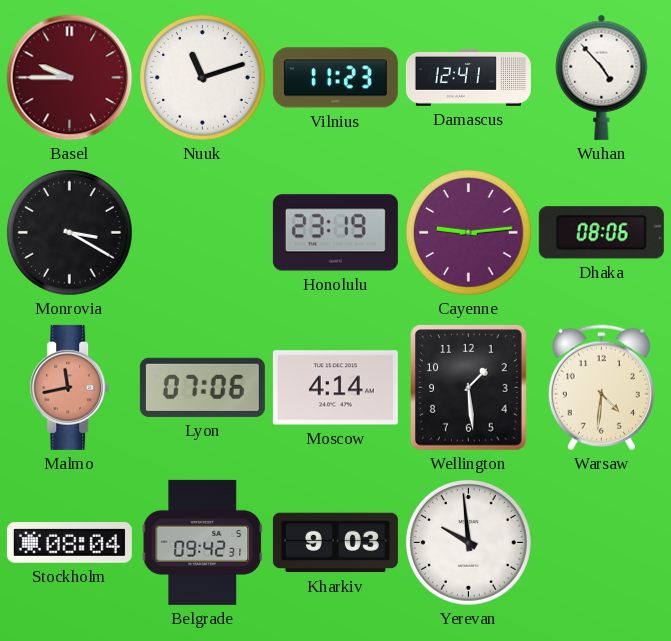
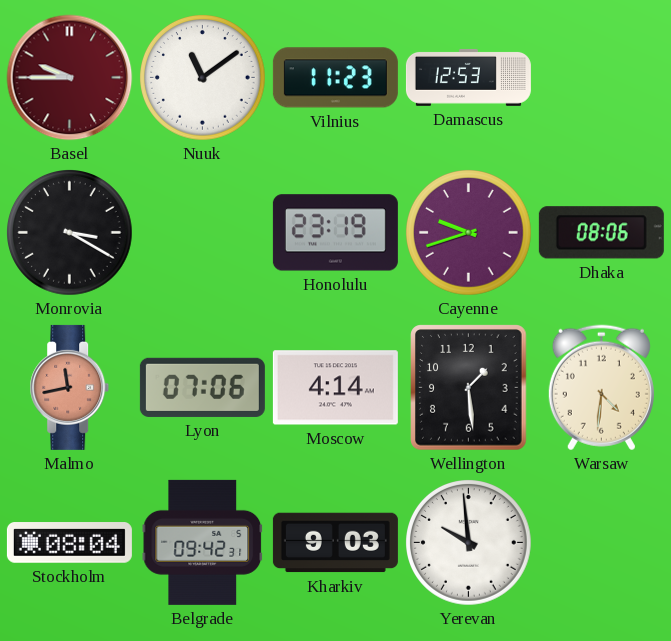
Nuuk: 11:12 -> 11:09 (203, 78)
Damascus: 12:41 -> 12:53 (468, 78)
Wuhan: 4:53 -> none (602, 77)
Cayenne: 9:14 -> 9:42 (469, 233)
